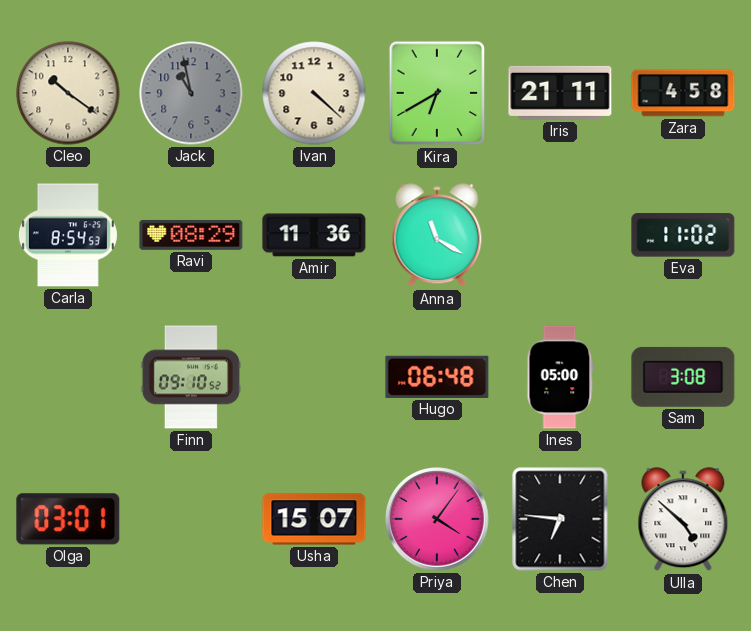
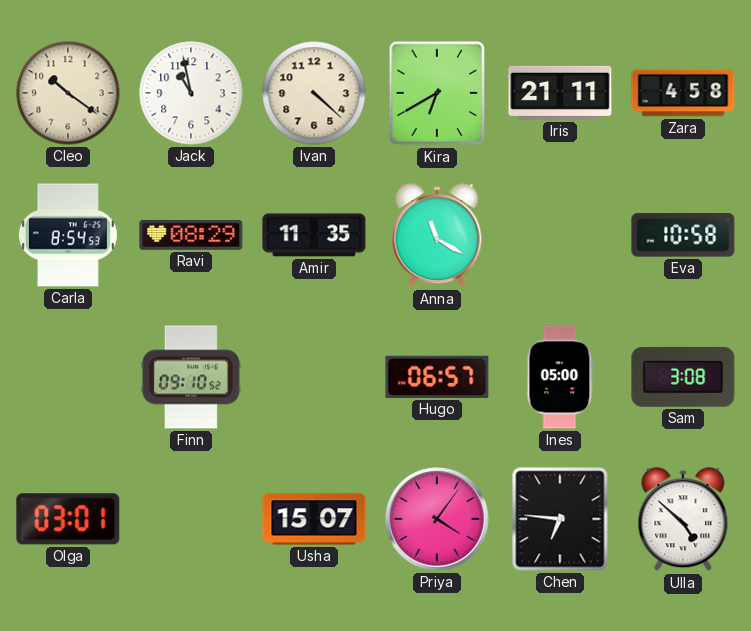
Jack dial: grey -> white (191, 93)
Amir: 11:36 -> 11:35 (314, 235)
Eva: 11:02 -> 10:58 (683, 235)
Hugo: 06:48 -> 06:57 (437, 377)
